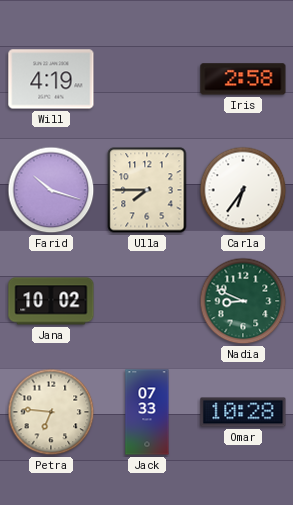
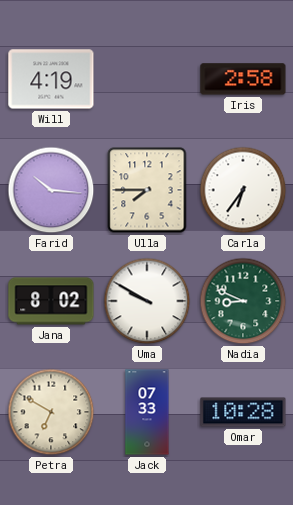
Farid: 10:18 -> 10:16 (51, 190)
Jana: 10:02 -> 8:02 (51, 301)
Uma: none -> 9:50 (147, 301)
Petra: 6:46 -> 6:50 (51, 412)
